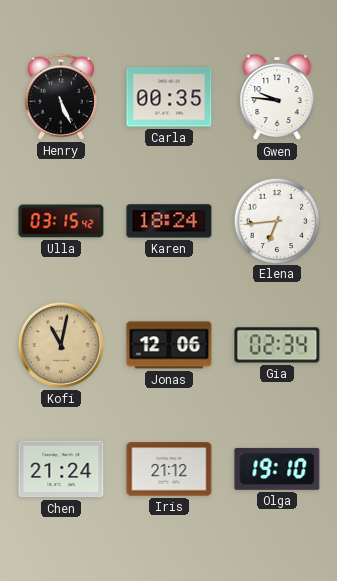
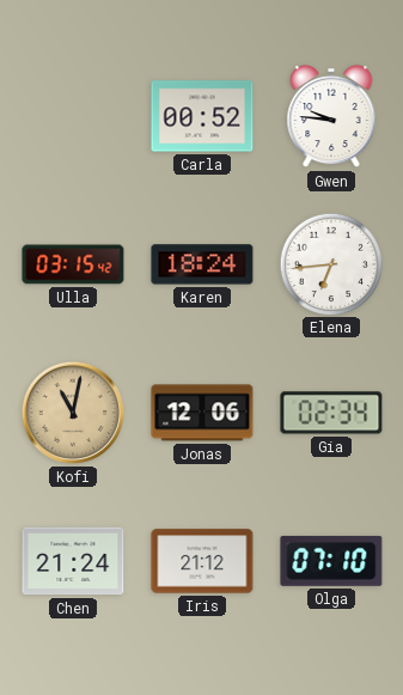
Henry: 5:26 -> none (61, 97)
Carla: 00:35 -> 00:52 (202, 116)
Olga: 19:10 -> 07:10 (331, 561)
